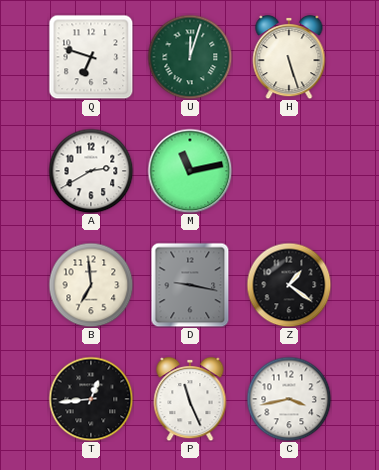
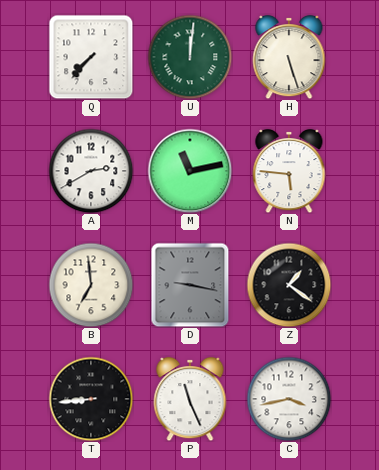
Q: 6:48 -> 7:37 (91, 57)
U: 12:03 -> 12:01 (190, 57)
N: none -> 5:46 (289, 171)
T: 12:44 -> 8:44 (91, 399)
